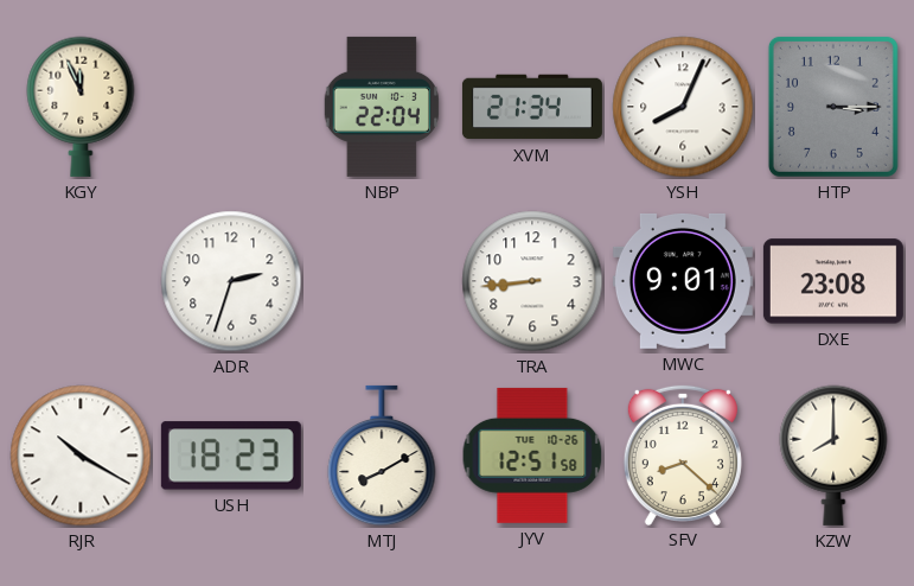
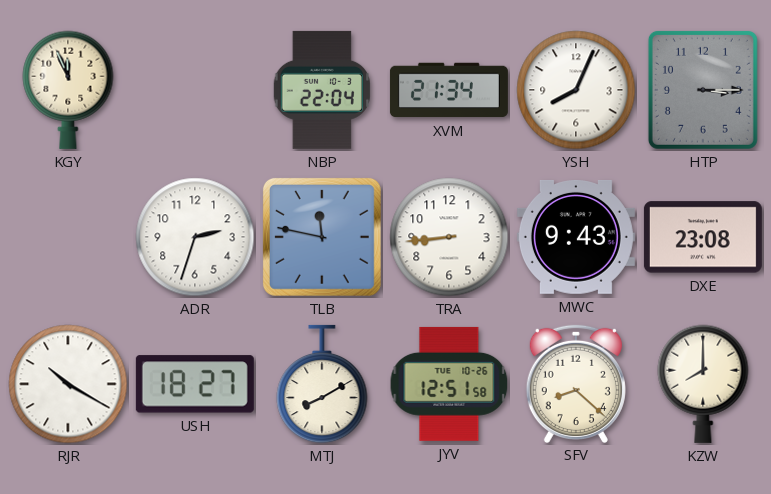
TLB: none -> 11:47 (322, 237)
MWC: 9:01 -> 9:43 (576, 237)
USH: 18:23 -> 18:27 (195, 384)
